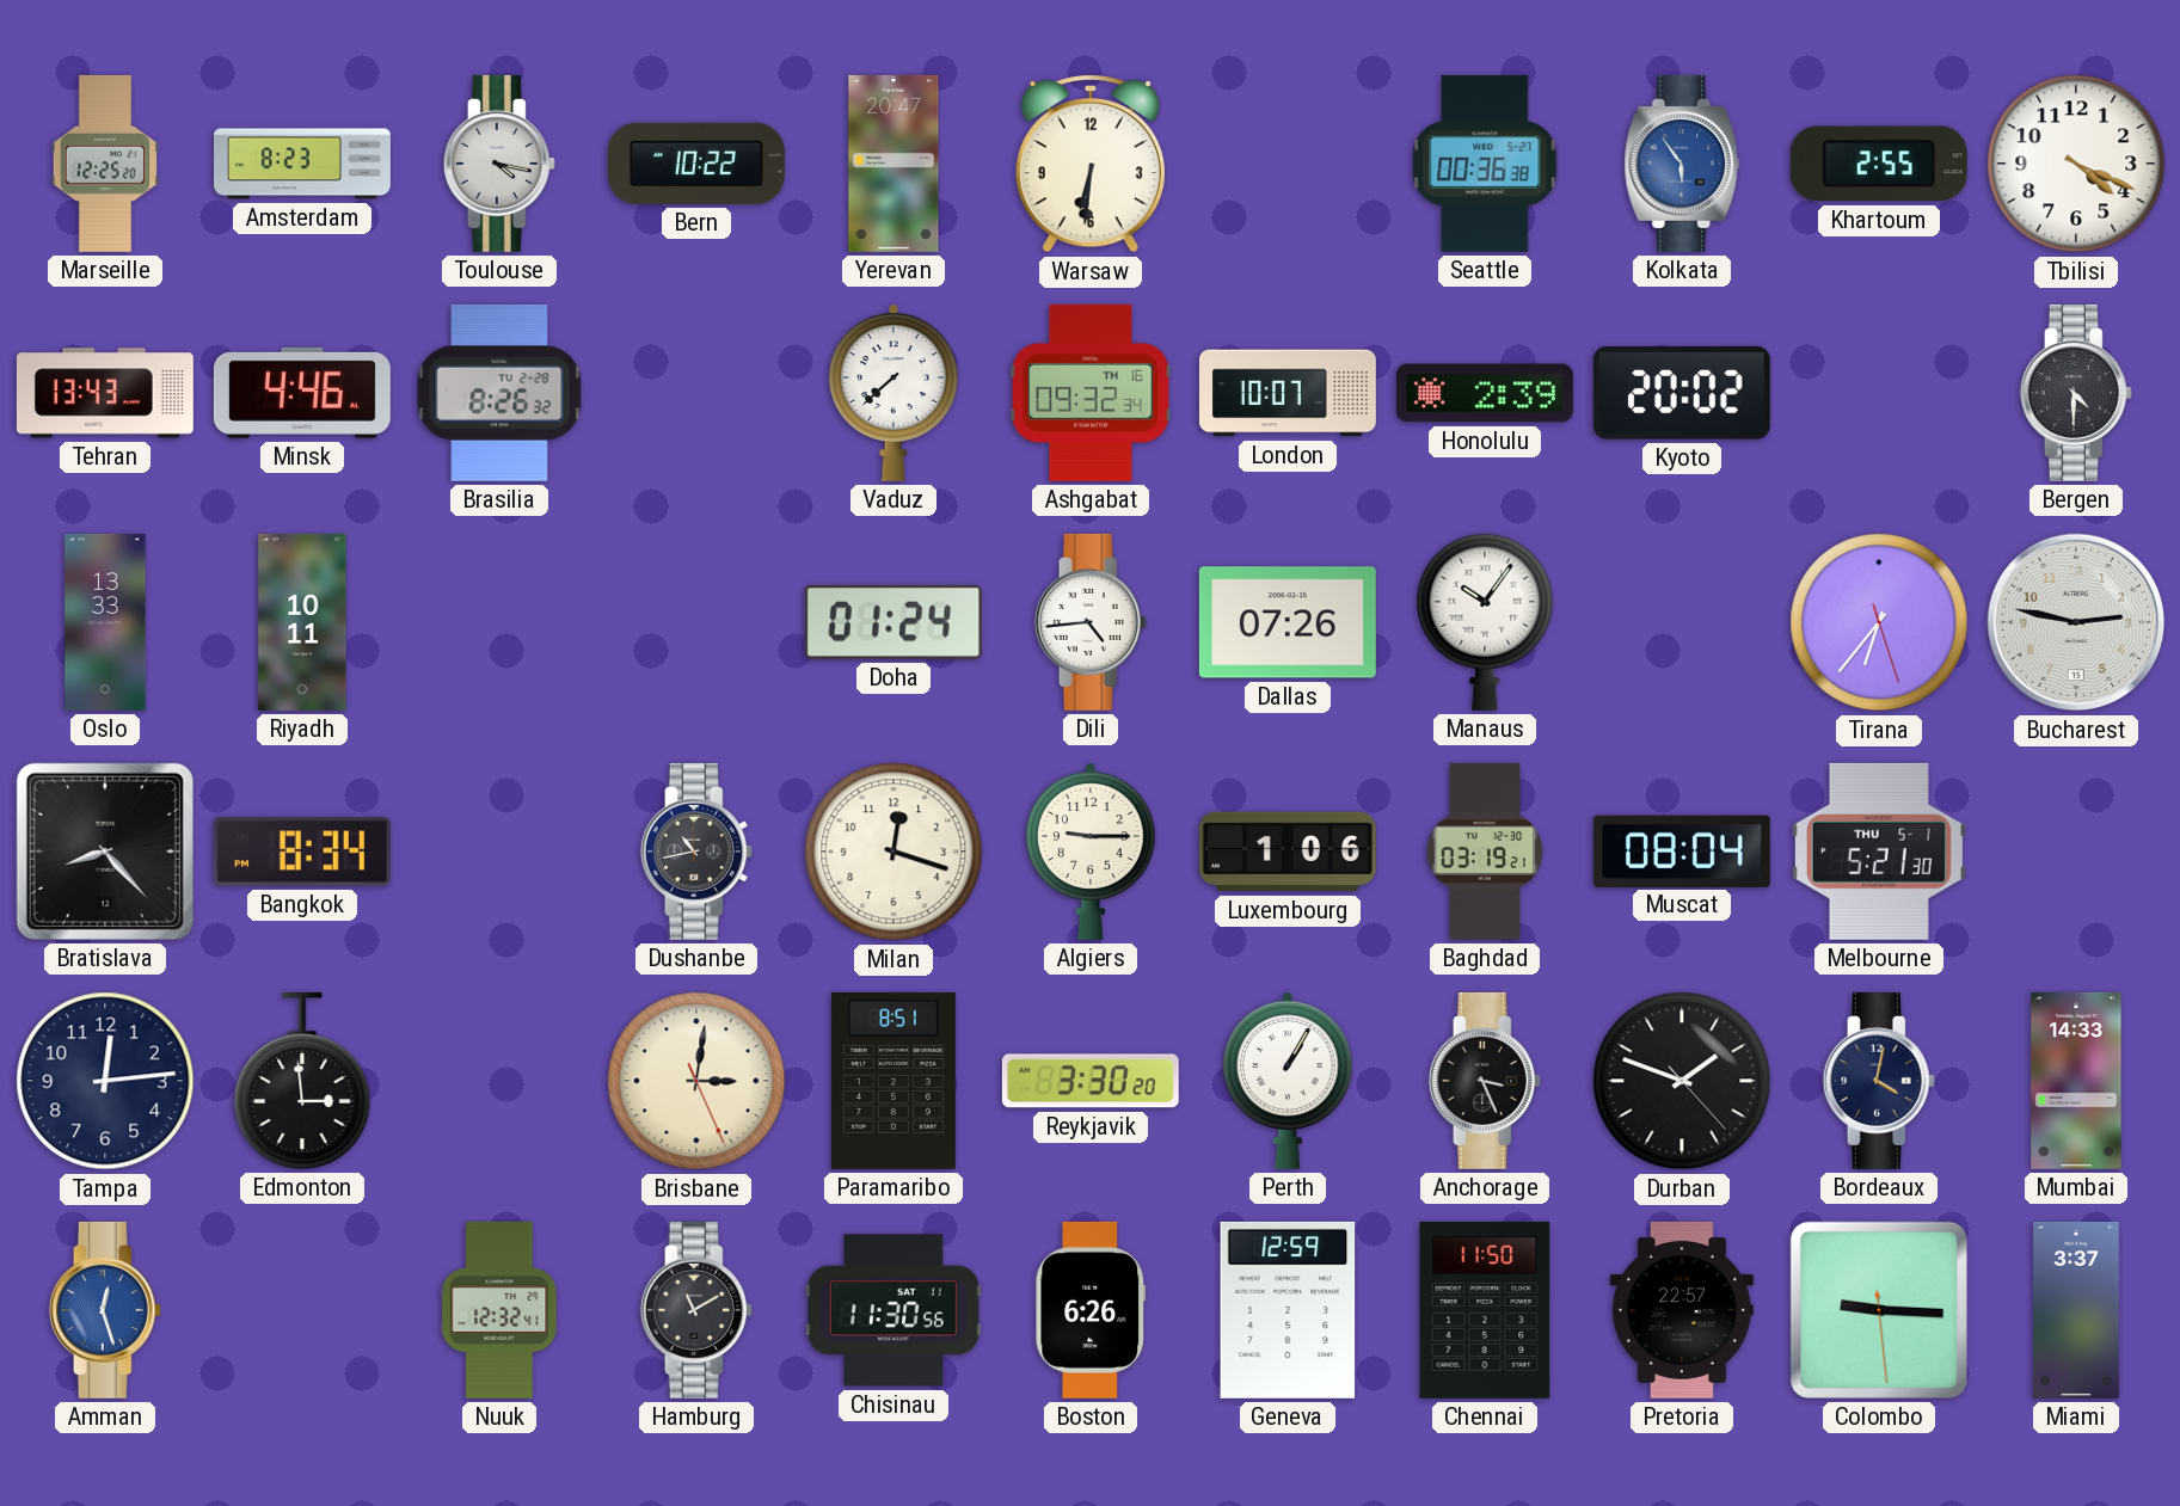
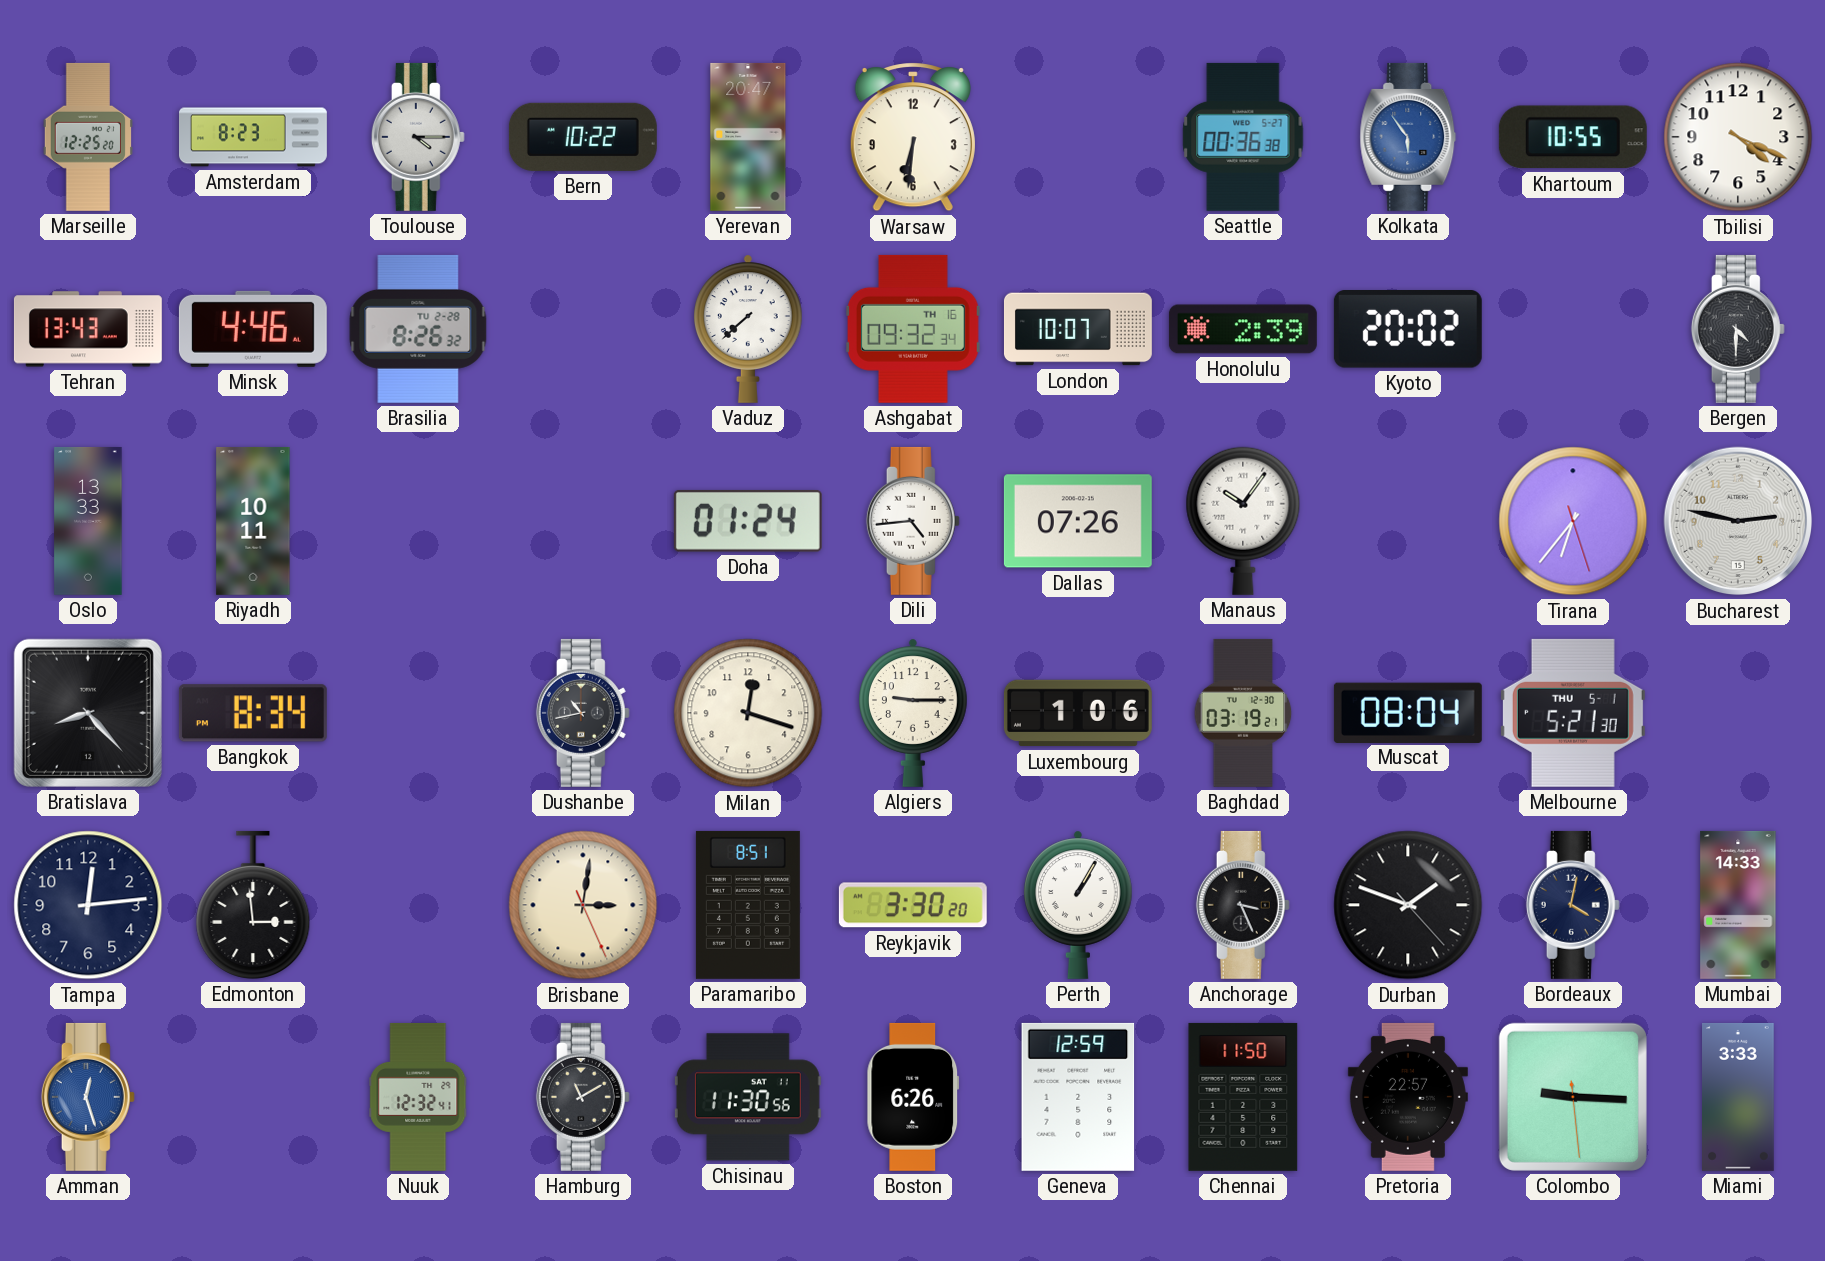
Toulouse: 4:17 -> 4:15 (418, 137)
Khartoum: 2:55 -> 10:55 (1573, 137)
Miami: 3:37 -> 3:33 (1739, 1097)
